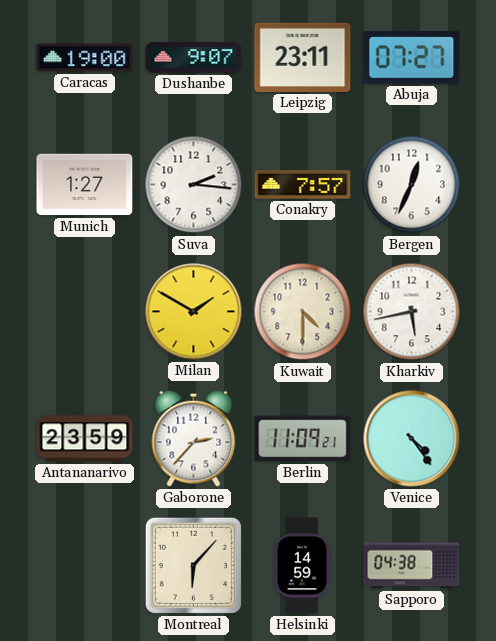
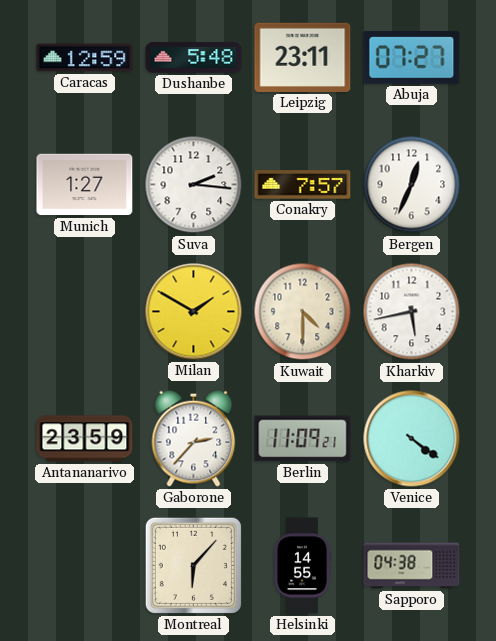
Caracas: 19:00 -> 12:59 (85, 58)
Dushanbe: 9:07 -> 5:48 (194, 58)
Venice: 4:24 -> 4:21 (412, 439)
Helsinki: 14:59 -> 14:55 (302, 566)
